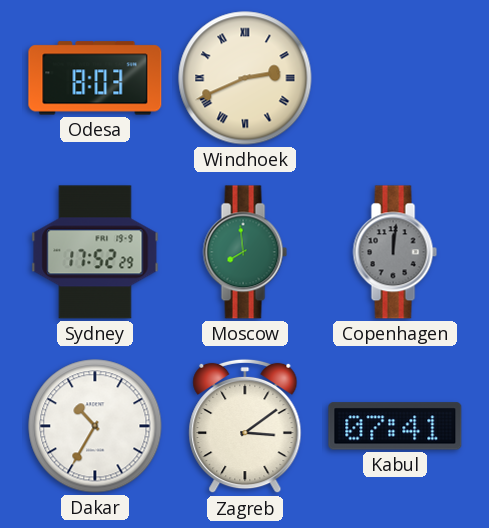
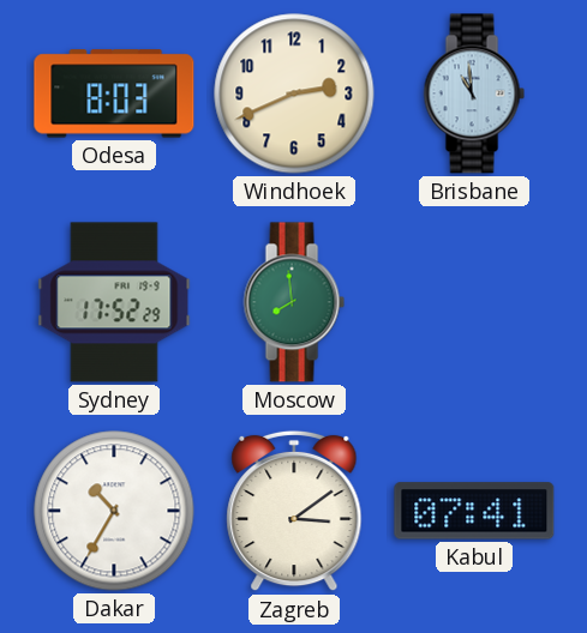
Windhoek numerals: Roman -> Arabic (294, 94)
Brisbane: none -> 10:59 (474, 94)
Copenhagen: 12:01 -> none (395, 252)
